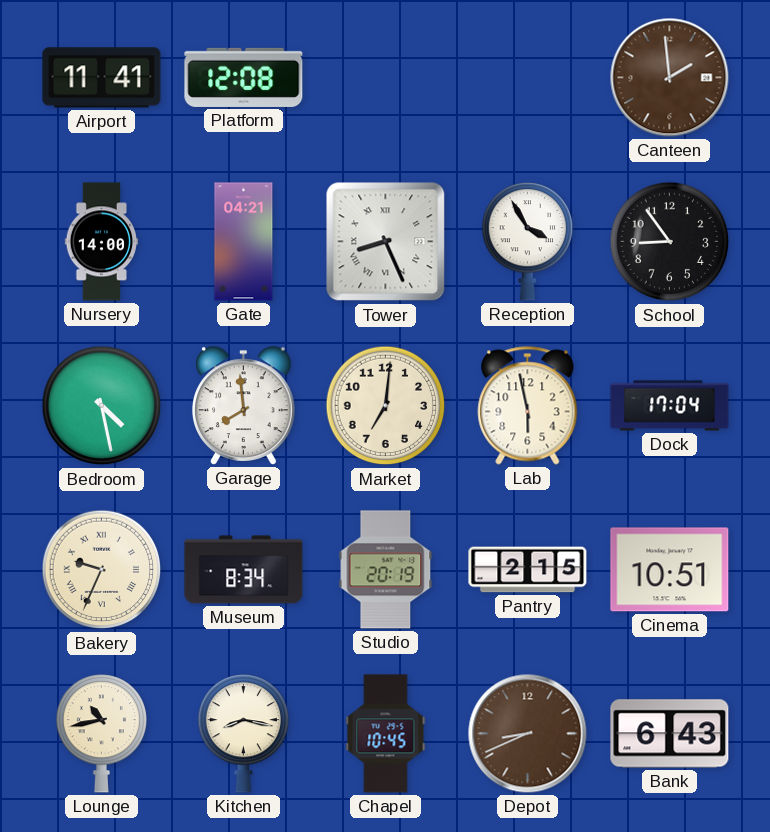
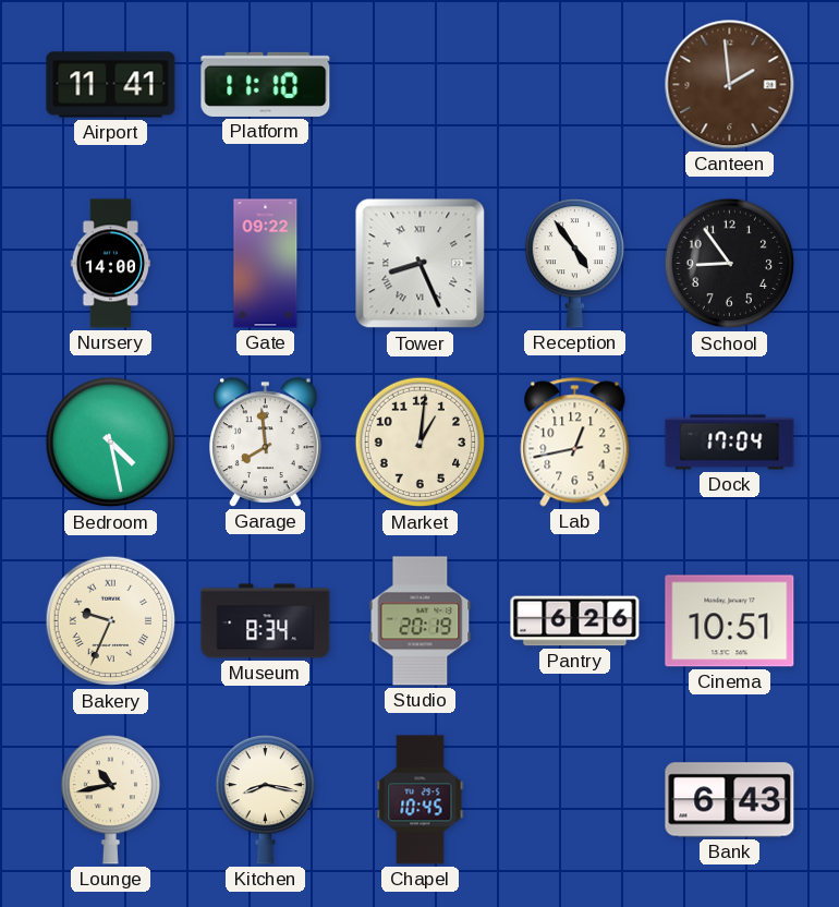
Platform: 12:08 -> 11:10 (266, 84)
Gate: 04:21 -> 09:22 (266, 264)
Reception: 3:55 -> 4:54 (574, 264)
Market: 7:01 -> 1:01 (421, 443)
Lab: 5:58 -> 12:43 (575, 443)
Pantry: 2:15 -> 6:26 (575, 621)
Depot: 8:41 -> none (528, 734)
